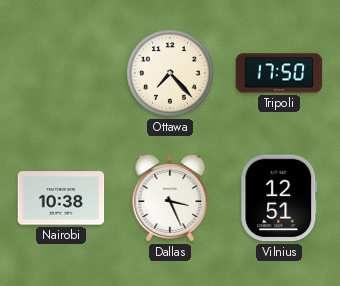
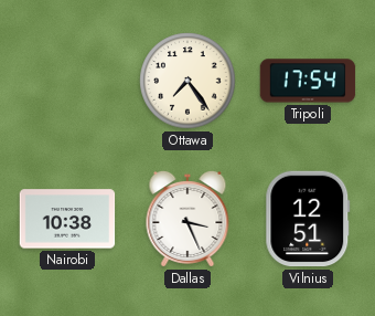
Ottawa: 7:23 -> 7:24 (187, 81)
Tripoli: 17:50 -> 17:54 (308, 81)
